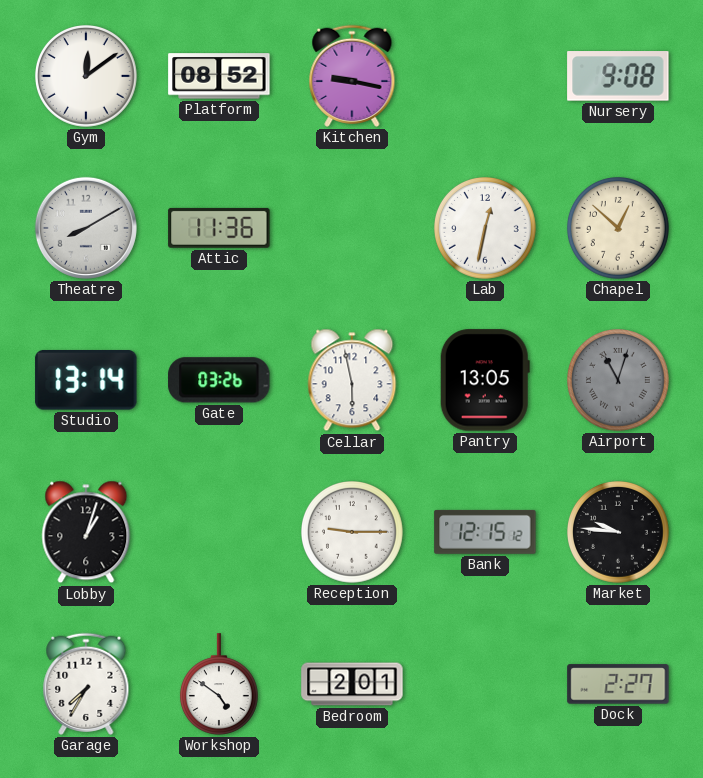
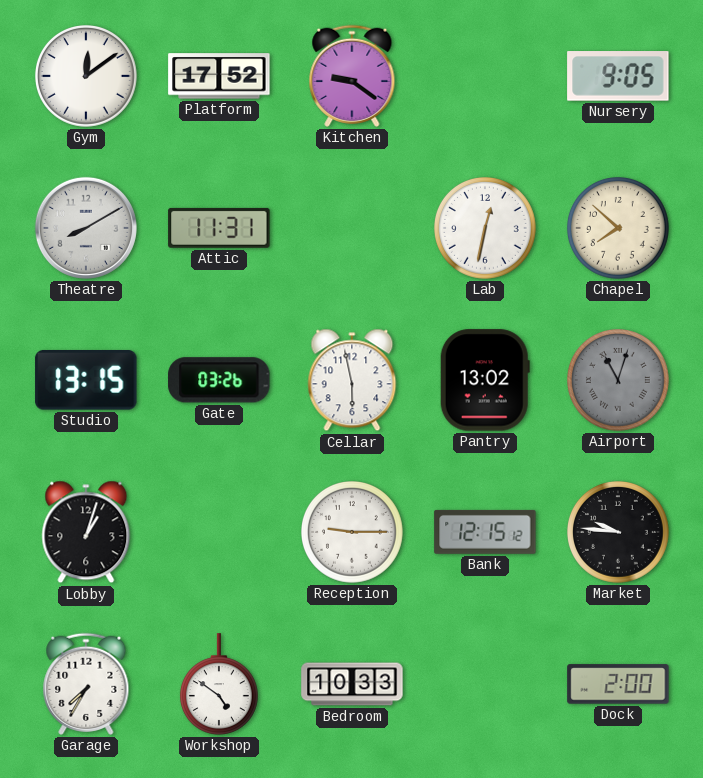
Platform: 08:52 -> 17:52 (219, 76)
Kitchen: 9:17 -> 9:21 (352, 76)
Nursery: 9:08 -> 9:05 (618, 76)
Attic: 11:36 -> 11:31 (219, 228)
Chapel: 12:52 -> 7:52 (619, 229)
Studio: 13:14 -> 13:15 (86, 381)
Pantry: 13:05 -> 13:02 (485, 380)
Bedroom: 2:01 -> 10:33 (352, 684)
Dock: 2:27 -> 2:00 (618, 684)
